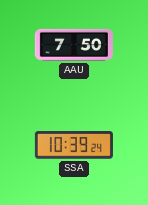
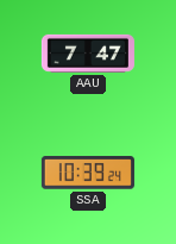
AAU: 7:50 -> 7:47 (88, 54)
